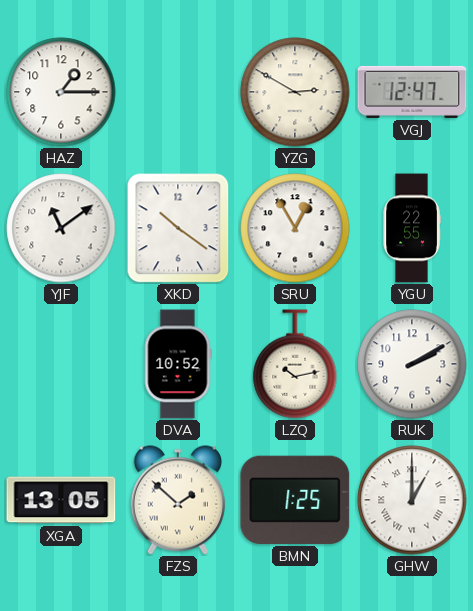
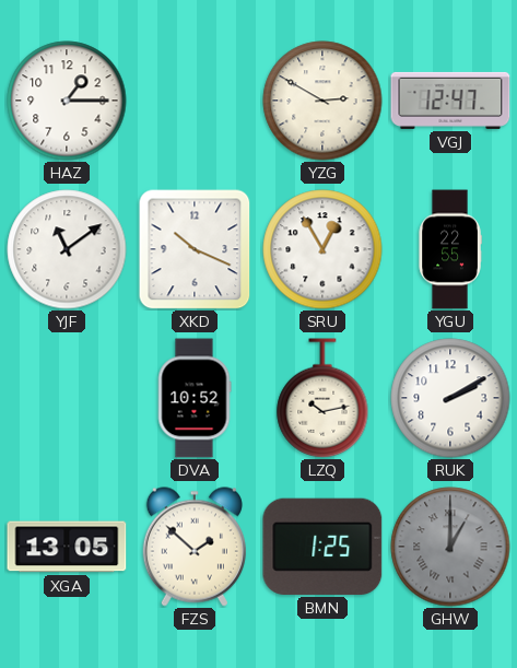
XKD: 10:21 -> 10:19 (195, 249)
GHW dial: white -> grey (450, 547)
